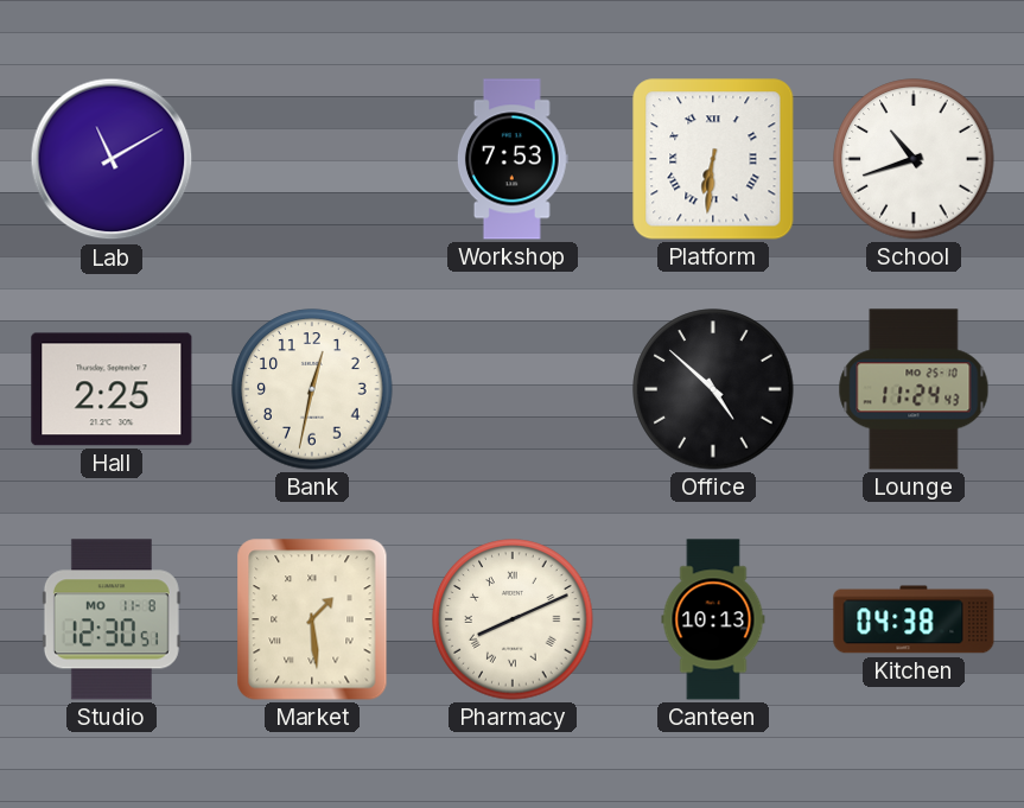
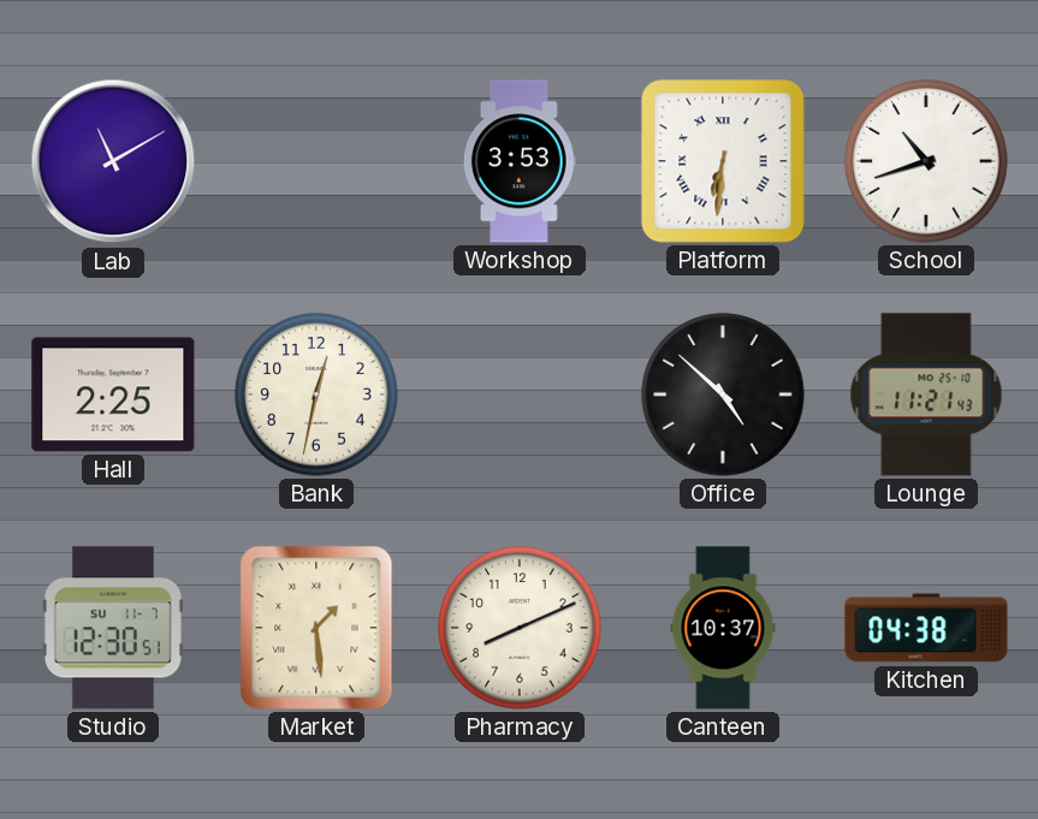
Workshop: 7:53 -> 3:53 (520, 161)
Lounge: 11:24 -> 11:21 (926, 394)
Studio date: MO 11-8 -> SU 11-7 (113, 628)
Pharmacy numerals: Roman -> Arabic (520, 628)
Canteen: 10:13 -> 10:37 (723, 628)
